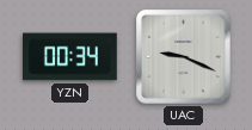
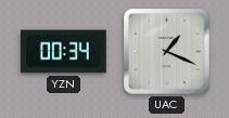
UAC: 9:19 -> 1:19 (167, 52)
